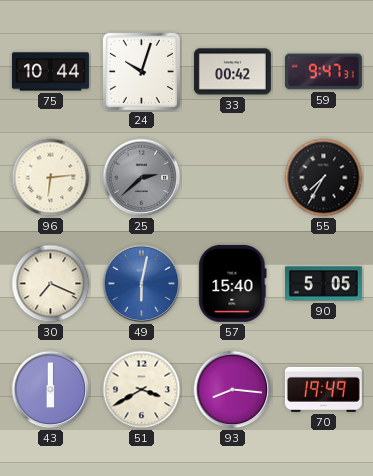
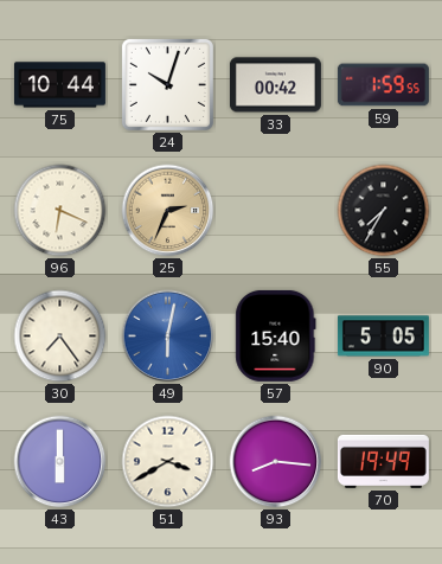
59: 9:47 -> 1:59 (383, 85)
96: 6:14 -> 6:19 (60, 211)
25: 2:38 -> 2:34 (168, 211)
25 dial: grey -> champagne (168, 211)
30: 7:19 -> 7:24 (60, 337)
